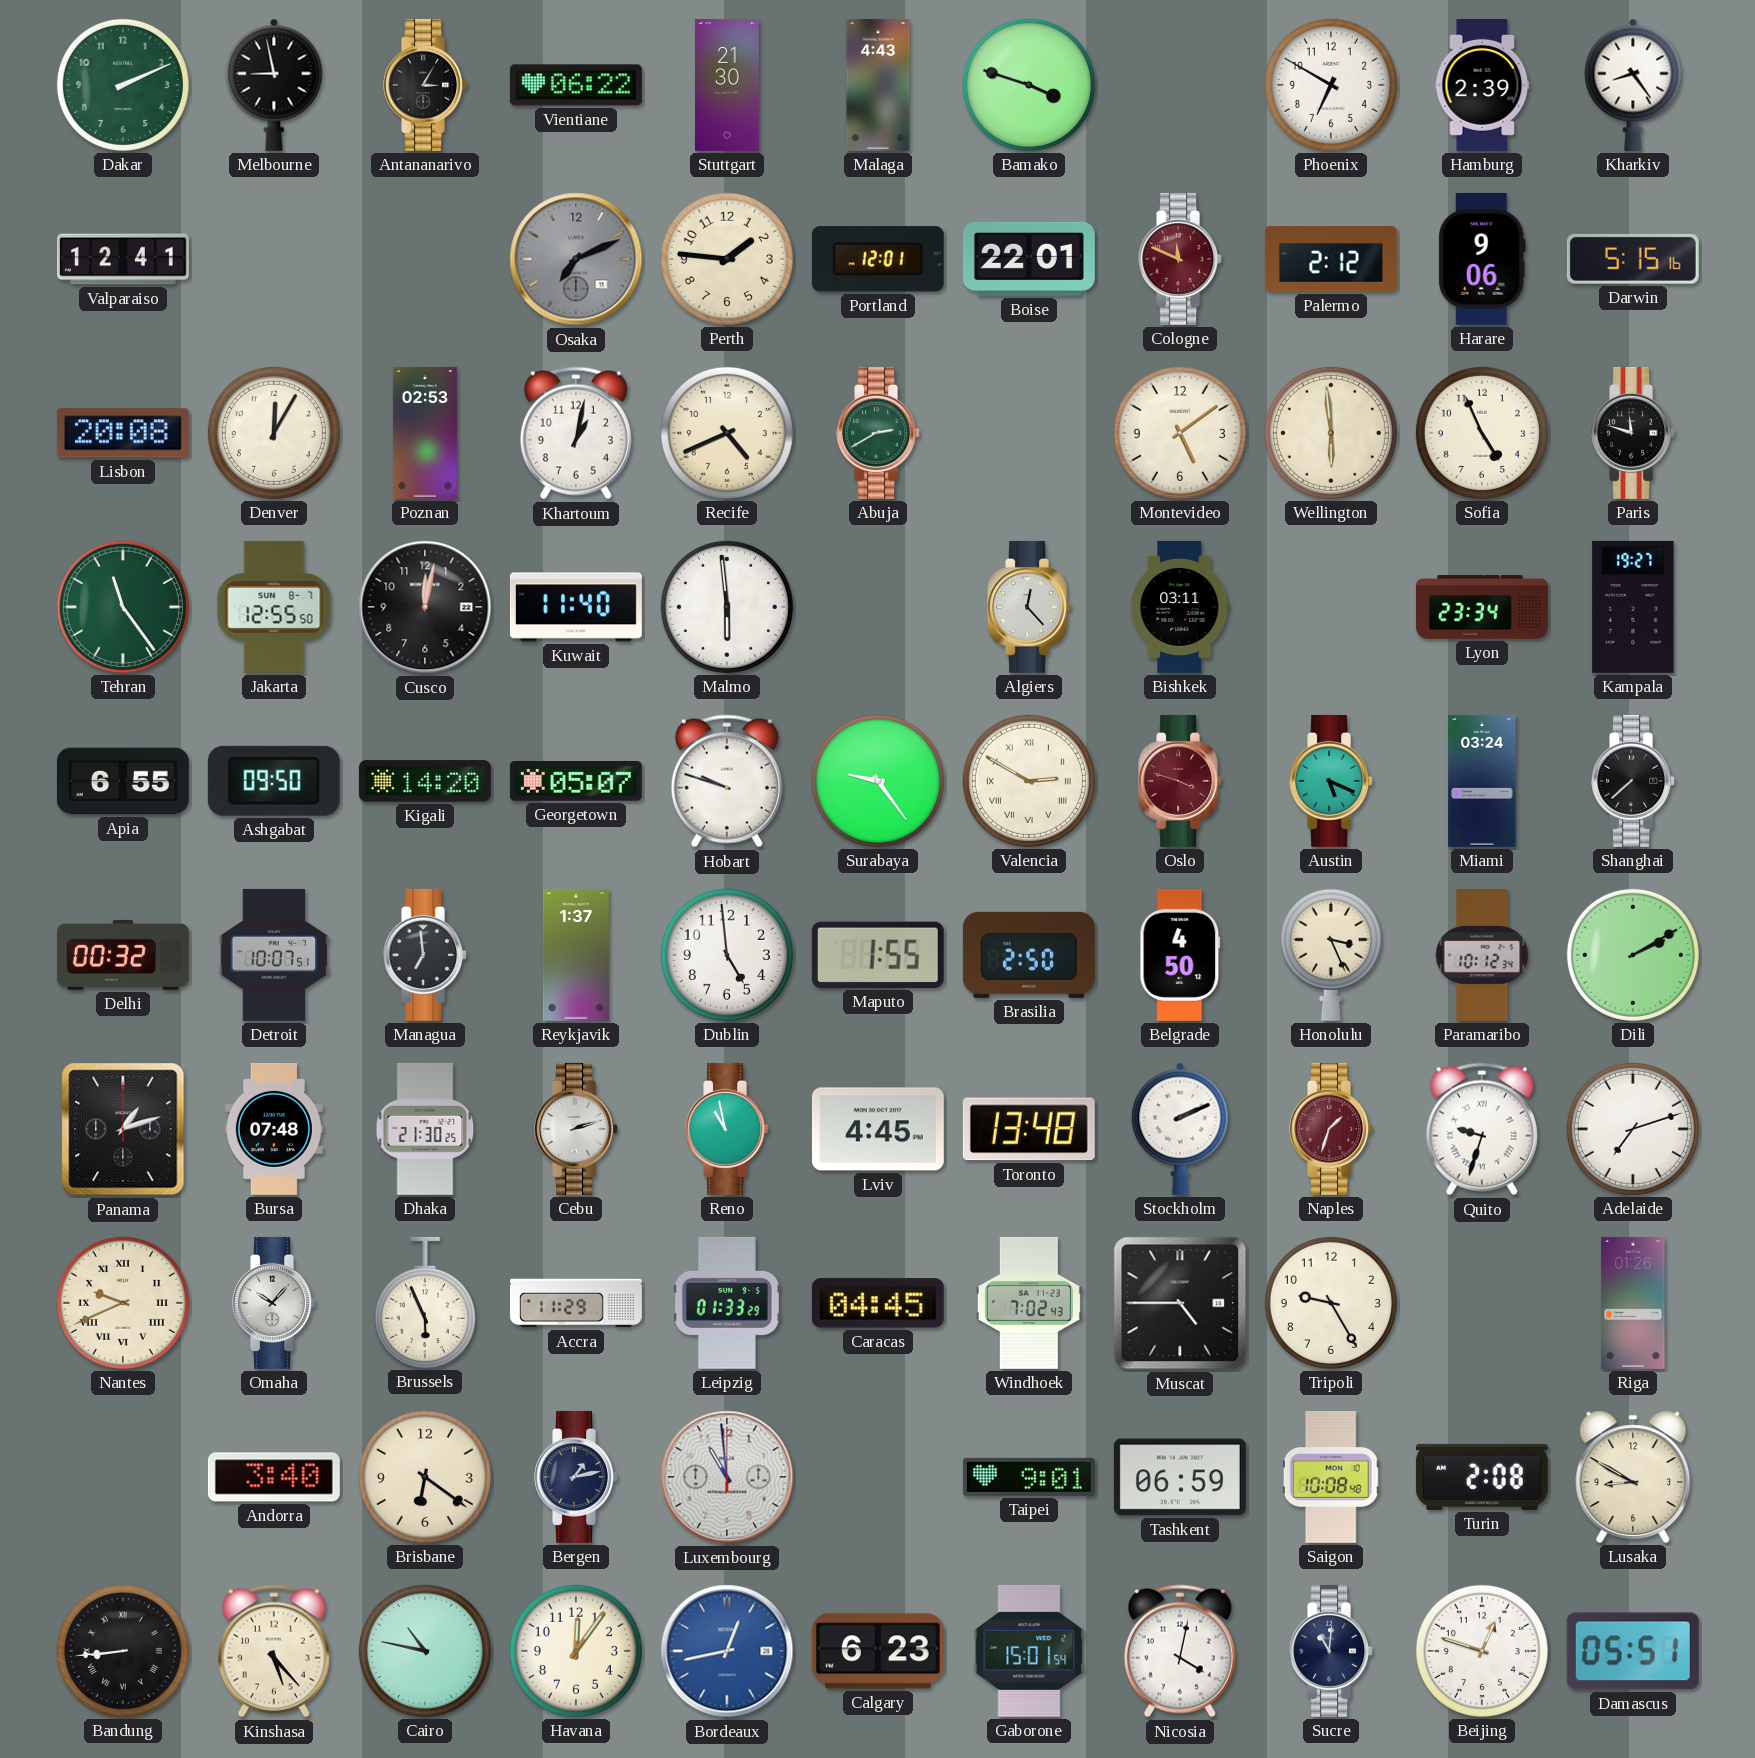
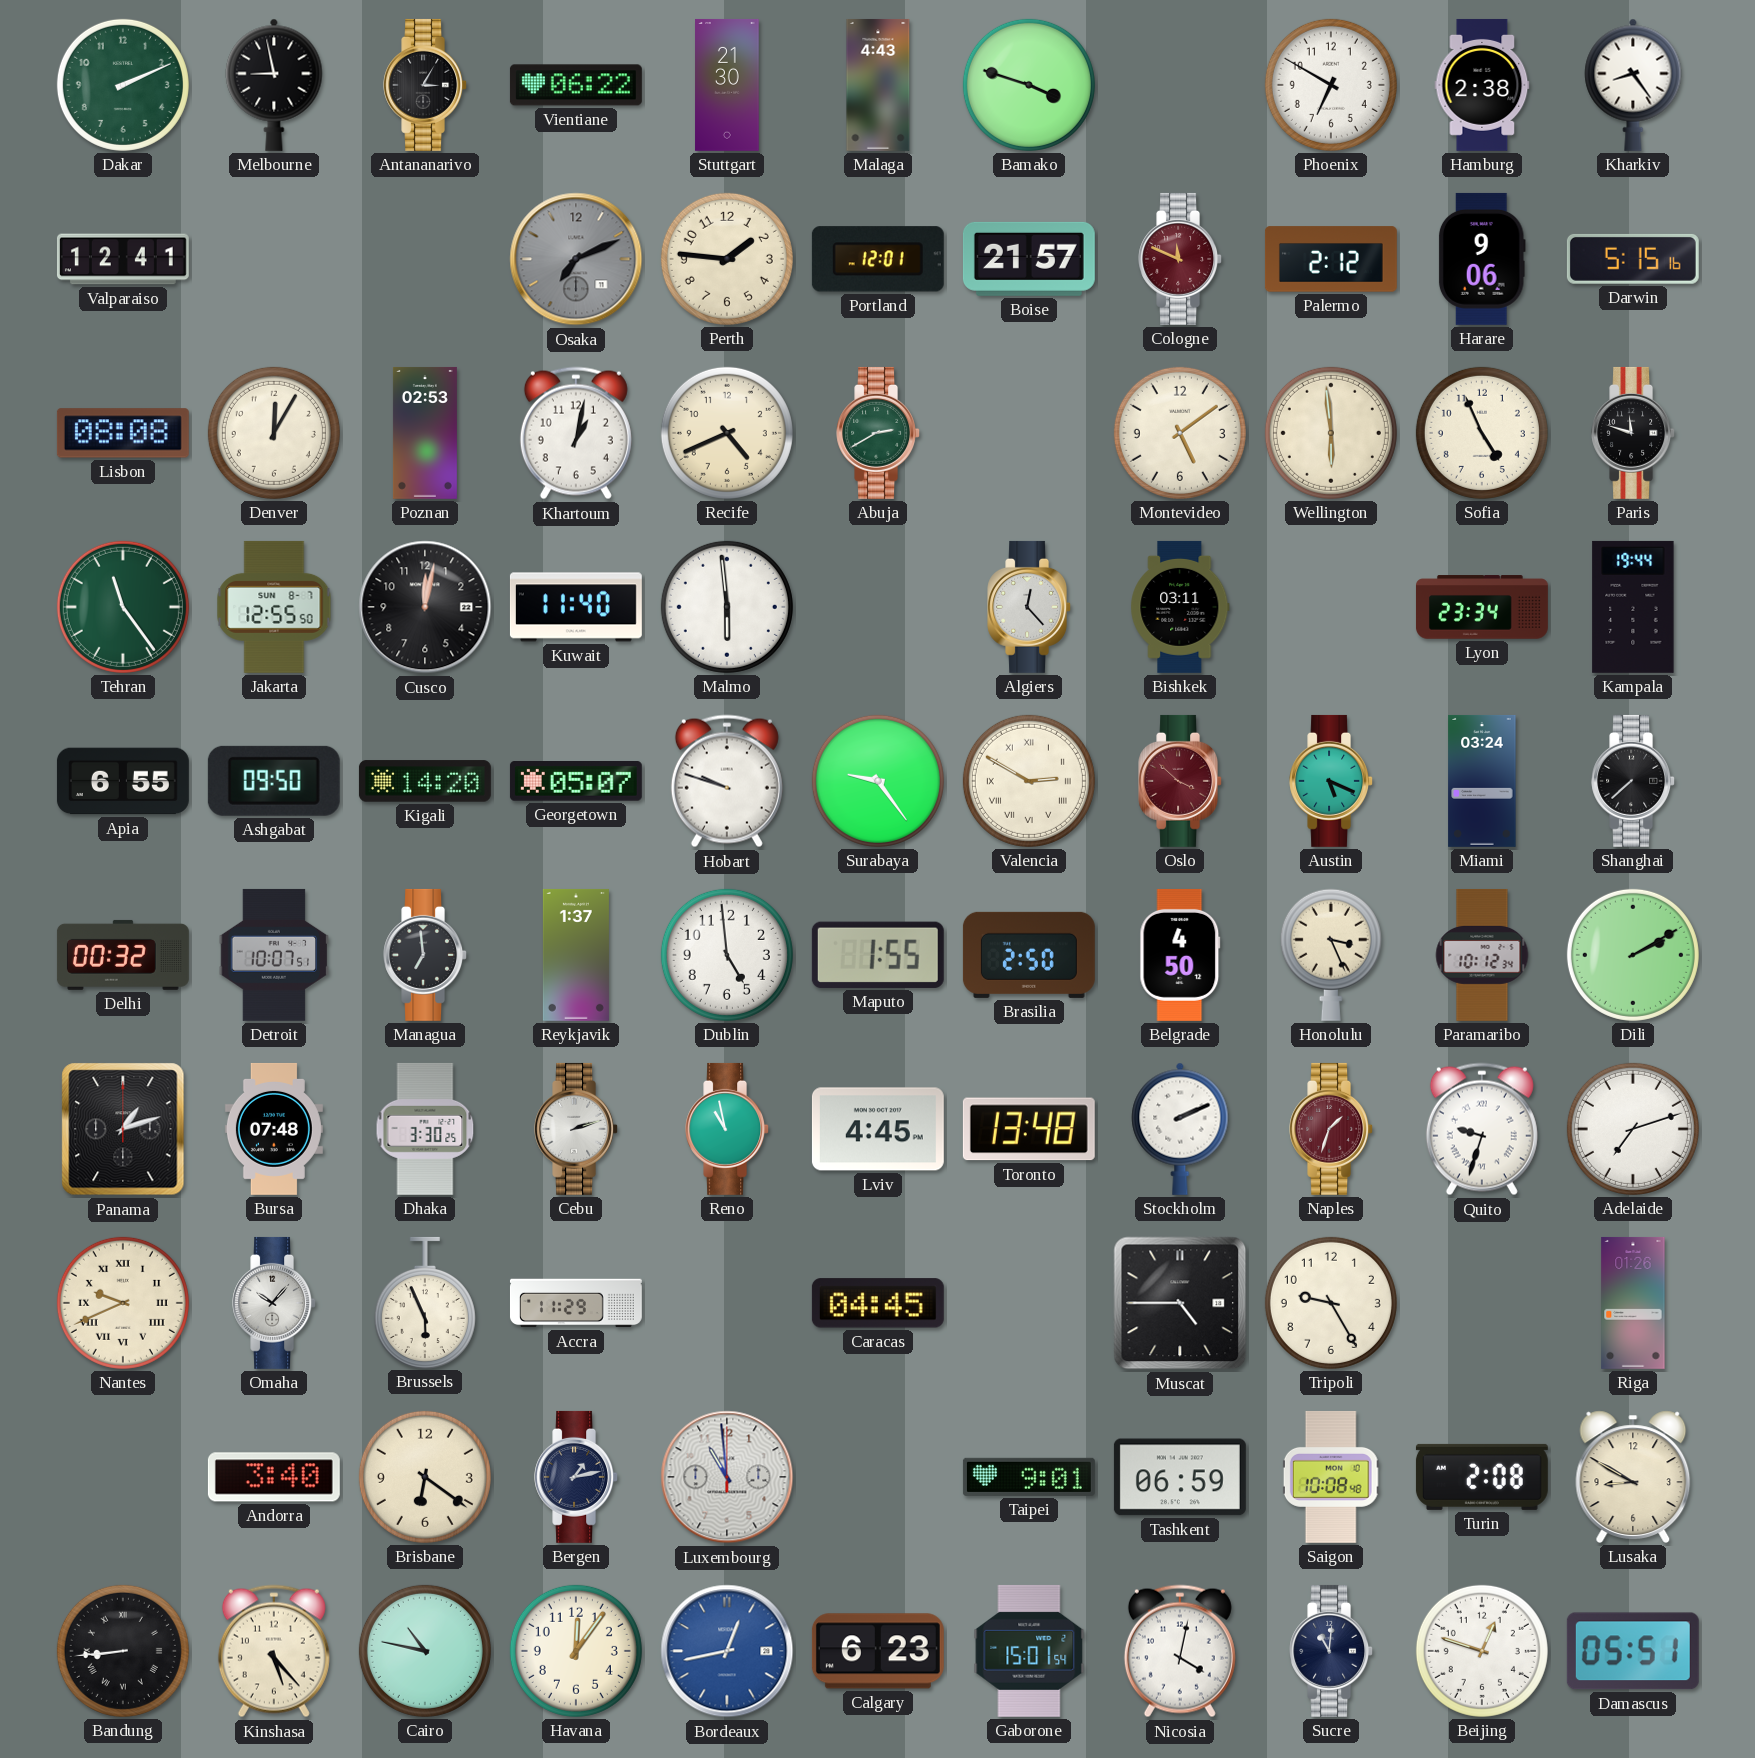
Hamburg: 2:39 -> 2:38 (1482, 85)
Boise: 22:01 -> 21:57 (1029, 259)
Lisbon: 20:08 -> 08:08 (123, 433)
Kampala: 19:27 -> 19:44 (1633, 607)
Oslo: 3:48 -> 3:52 (1181, 781)
Dhaka: 21:30 -> 3:30 (425, 1129)
Leipzig: 01:33 -> none (727, 1303)
Windhoek: 7:02 -> none (1029, 1303)
